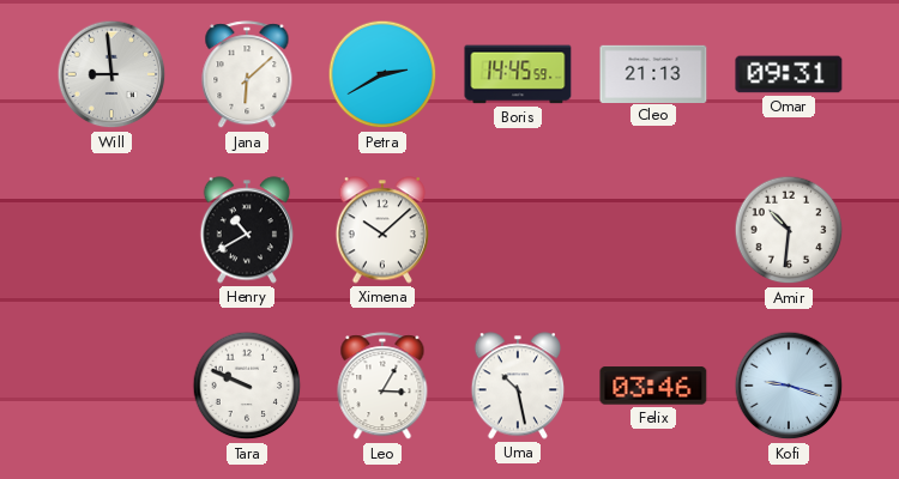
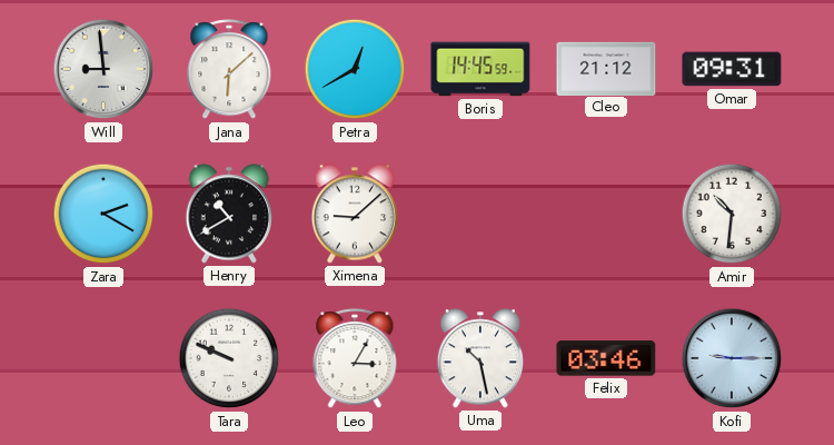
Petra: 2:40 -> 12:40 (355, 69)
Cleo: 21:13 -> 21:12 (606, 68)
Zara: none -> 2:20 (103, 214)
Ximena: 10:08 -> 9:08 (354, 214)
Kofi: 9:18 -> 9:15 (732, 358)
